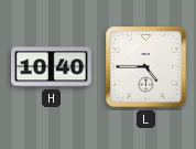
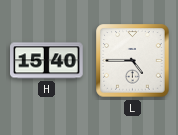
H: 10:40 -> 15:40 (47, 61)
